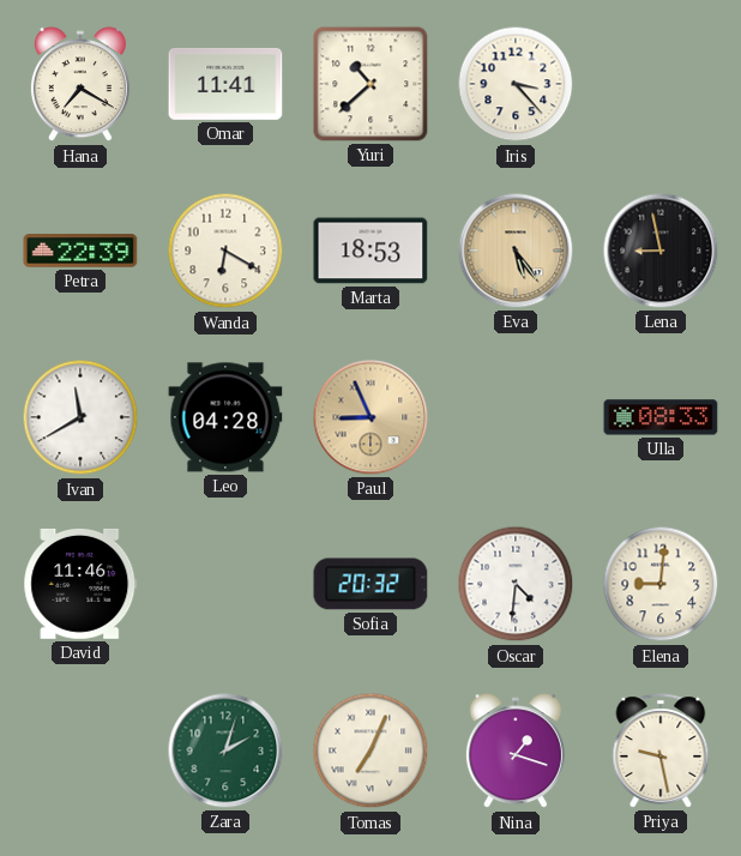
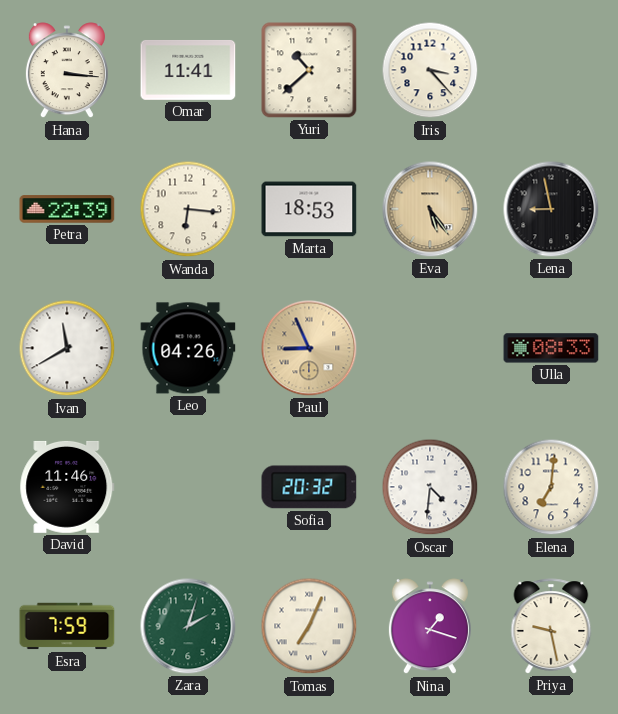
Hana: 7:20 -> 3:16 (67, 71)
Wanda: 6:20 -> 6:16 (188, 209)
Leo: 04:28 -> 04:26 (188, 348)
Elena: 9:01 -> 7:01 (551, 487)
Esra: none -> 7:59 (67, 626)
